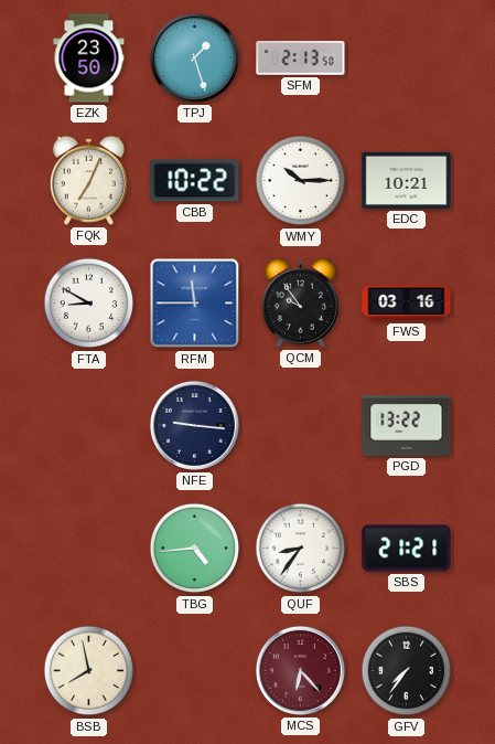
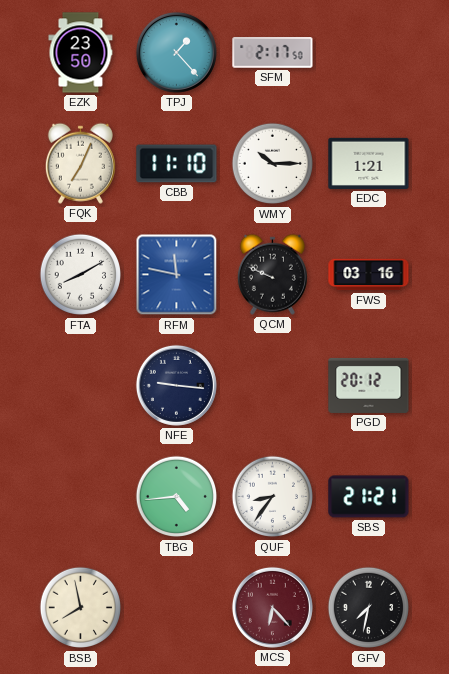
TPJ: 1:27 -> 1:23 (176, 52)
SFM: 2:13 -> 2:17 (273, 53)
CBB: 10:22 -> 11:10 (177, 164)
EDC: 10:21 -> 1:21 (369, 163)
FTA: 8:50 -> 8:10 (81, 275)
RFM: 11:45 -> 11:47 (177, 275)
QCM: 9:54 -> 9:49 (272, 274)
PGD: 13:22 -> 20:12 (369, 385)
GFV: 7:36 -> 7:32 (369, 608)
